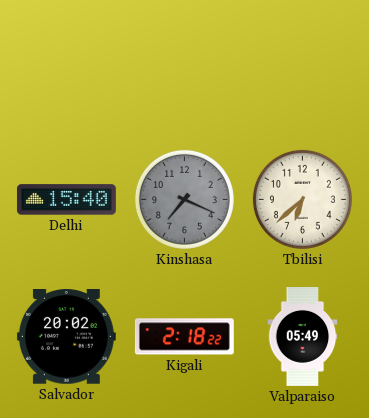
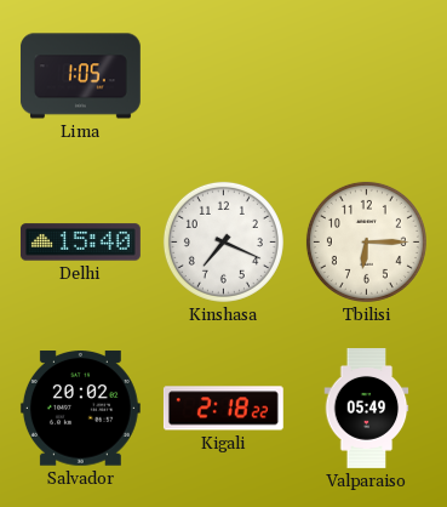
Lima: none -> 1:05 (80, 76)
Kinshasa dial: grey -> white (223, 241)
Tbilisi: 6:38 -> 6:15 (366, 241)
